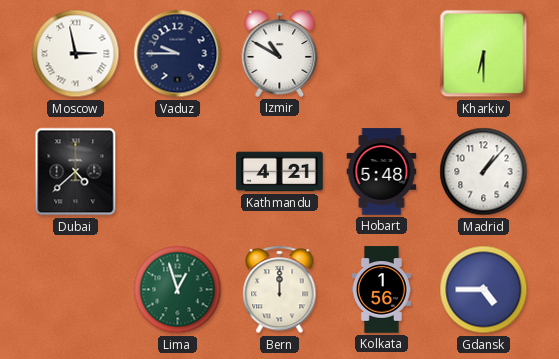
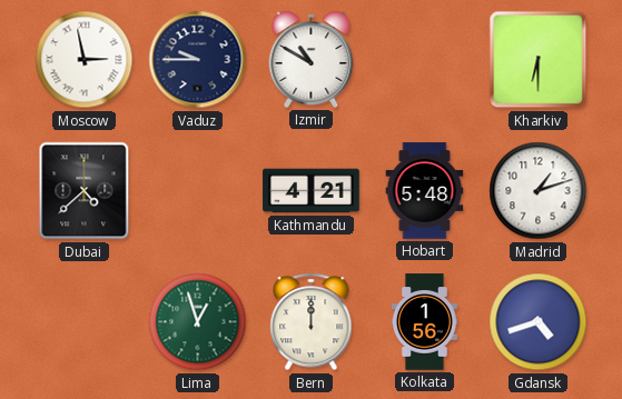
Madrid: 1:07 -> 1:12 (539, 191)
Gdansk: 4:45 -> 4:42 (539, 322)
